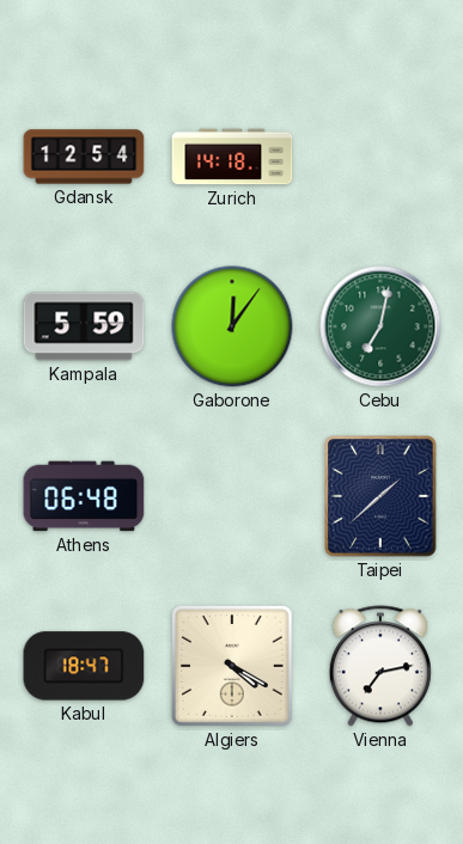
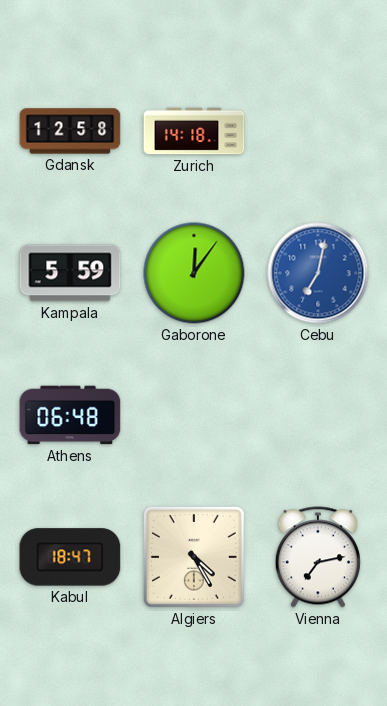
Gdansk: 12:54 -> 12:58 (70, 131)
Cebu dial: green -> blue (318, 273)
Taipei: 1:38 -> none (380, 496)
Algiers: 4:20 -> 4:25 (194, 557)
